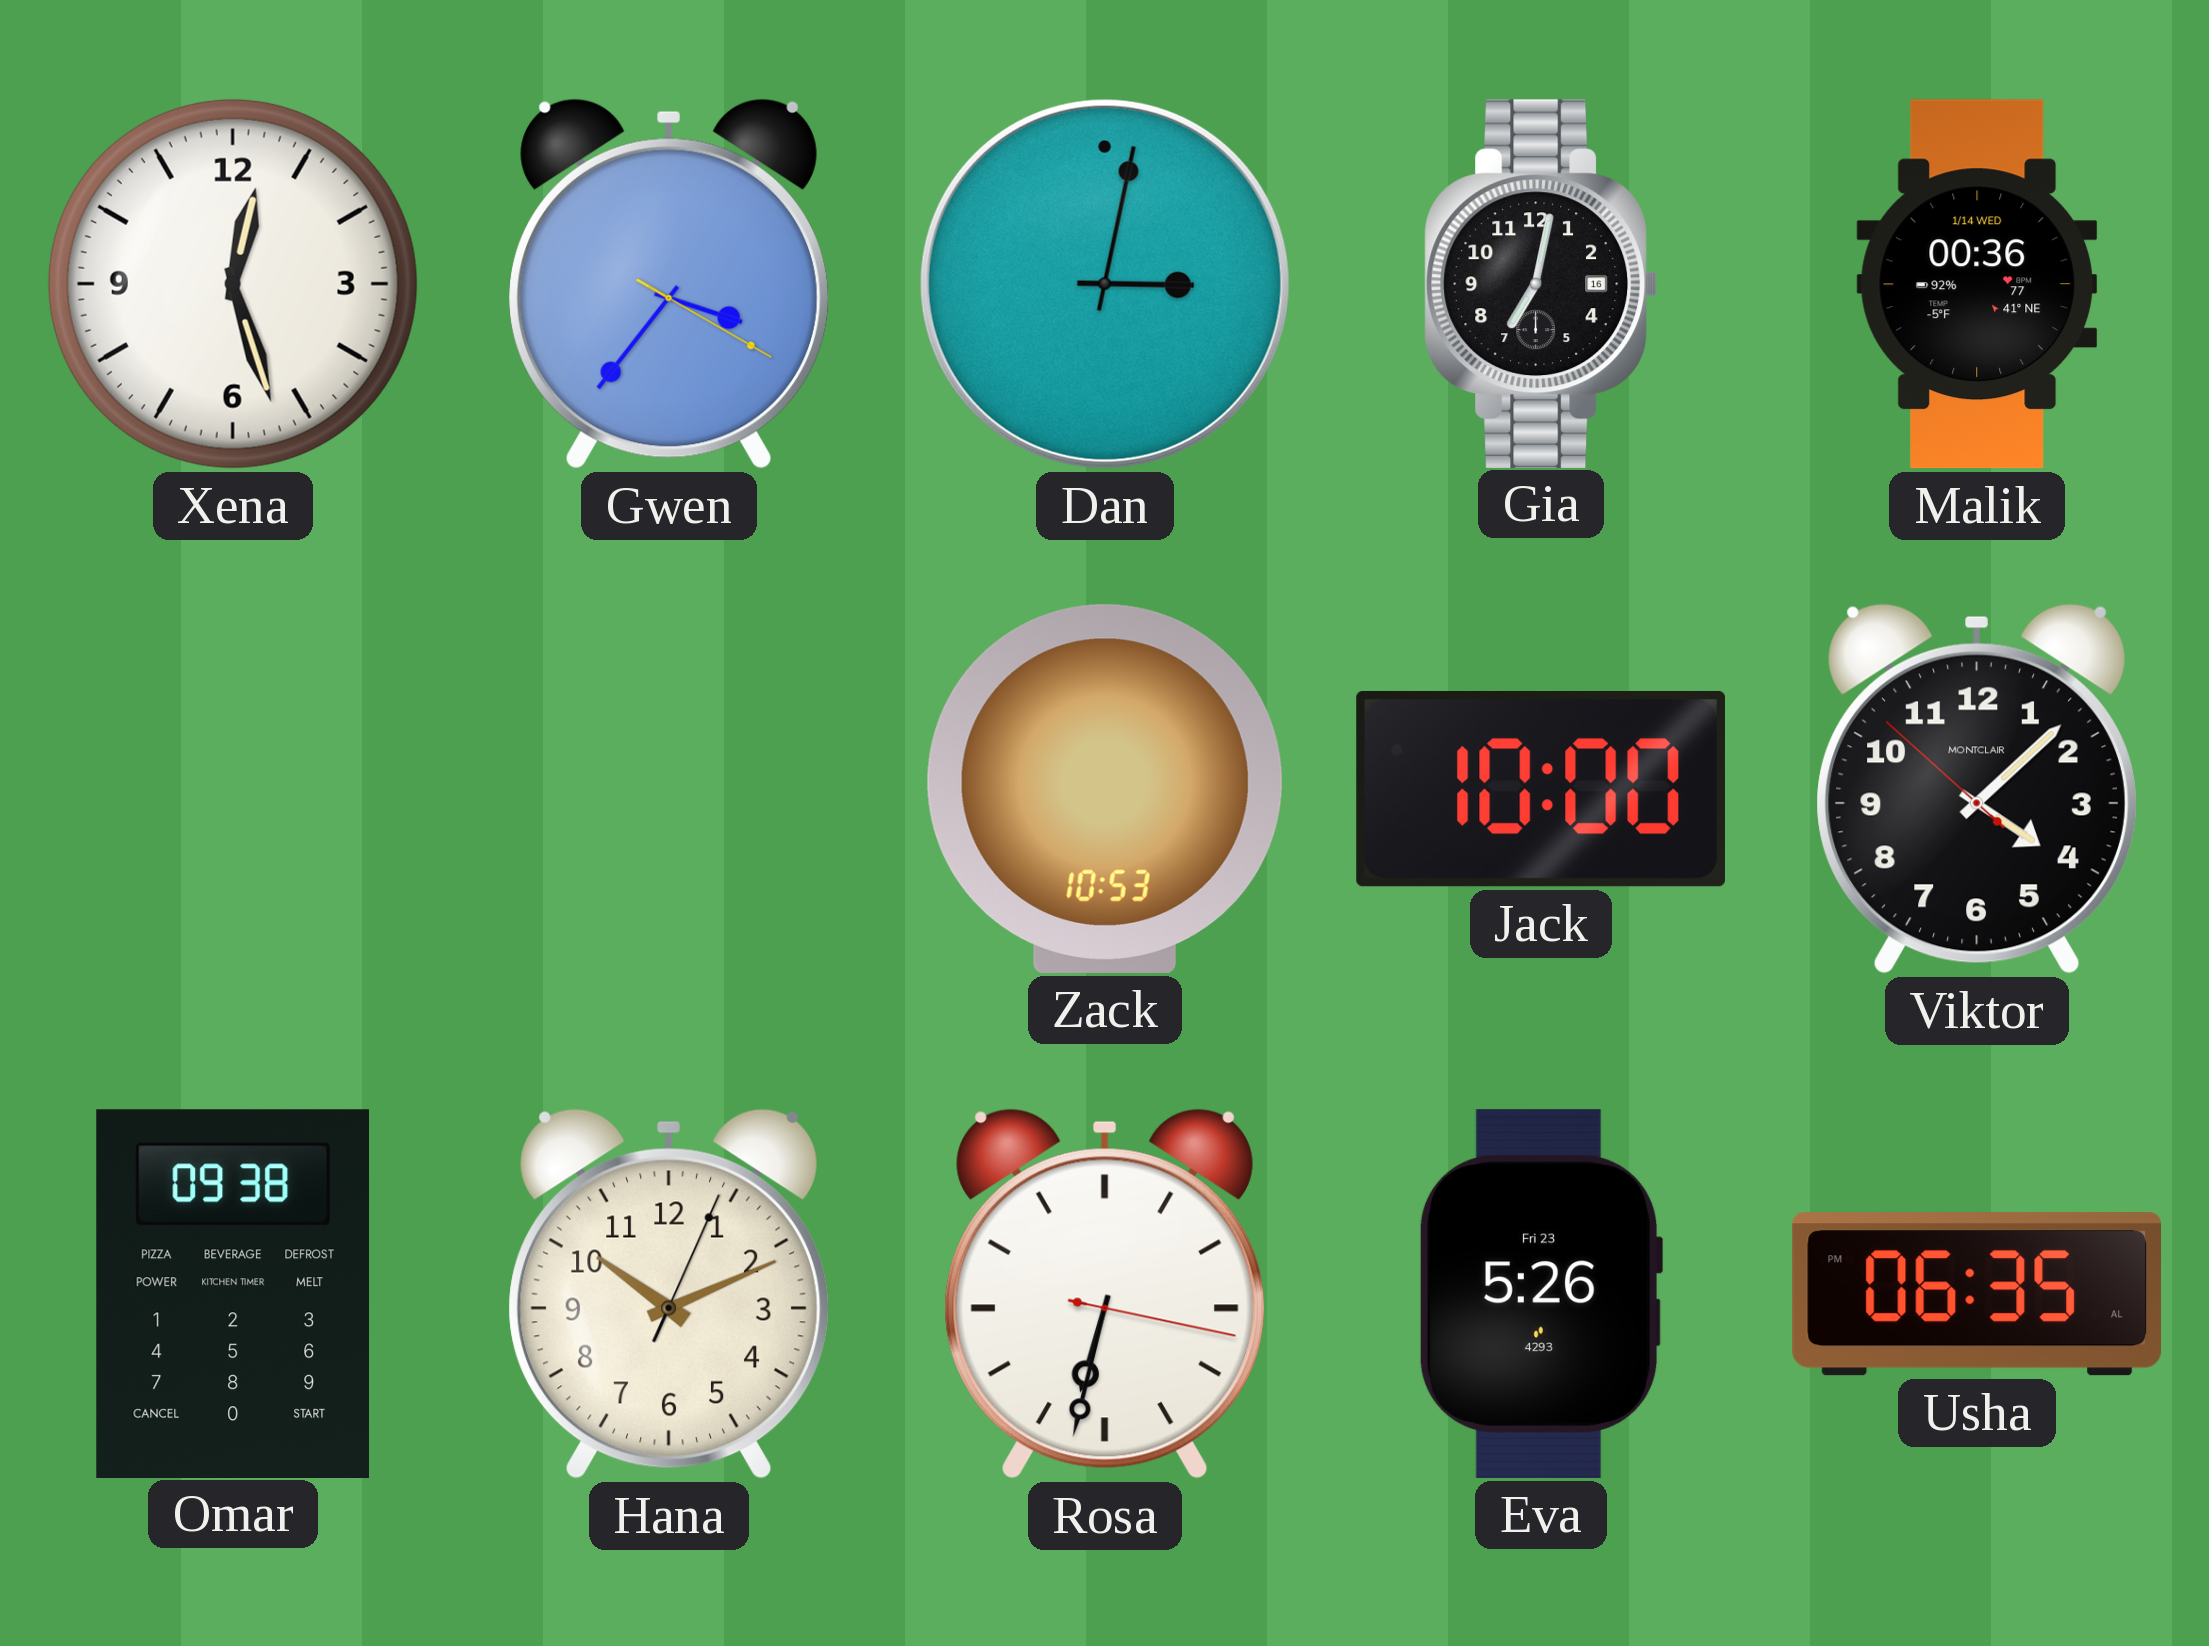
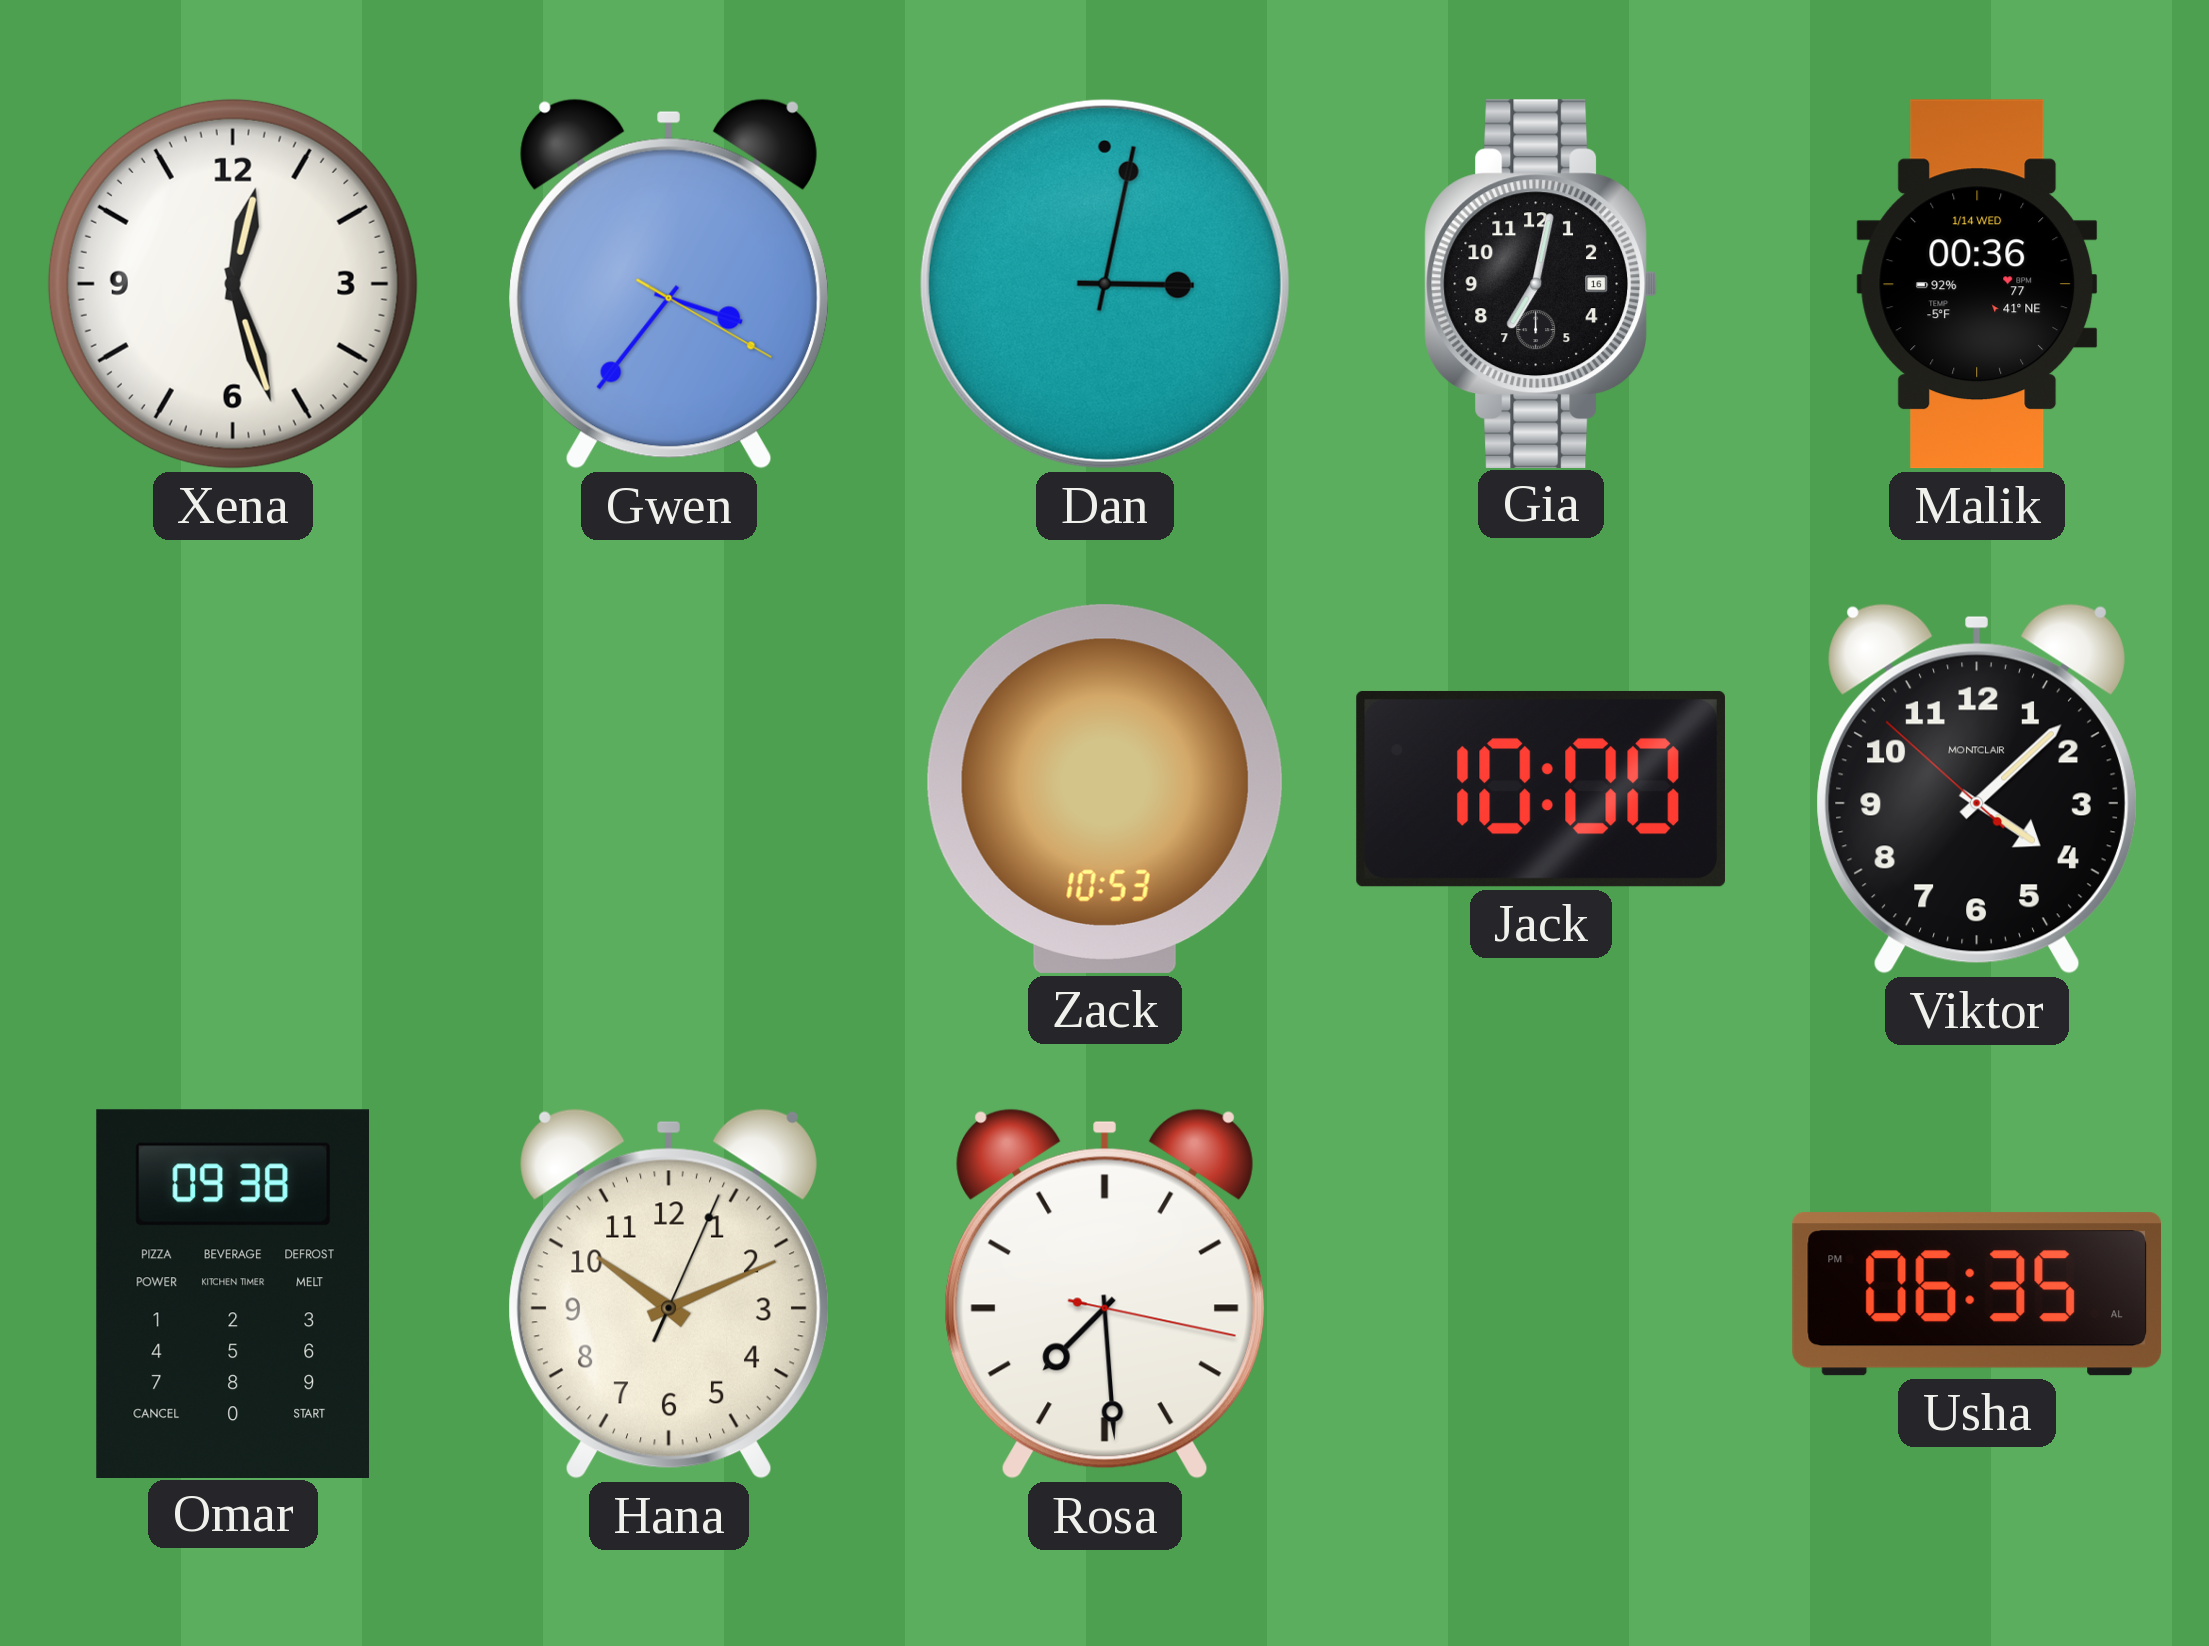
Rosa: 6:32 -> 7:29 (1105, 1294)
Eva: 5:26 -> none (1541, 1294)
